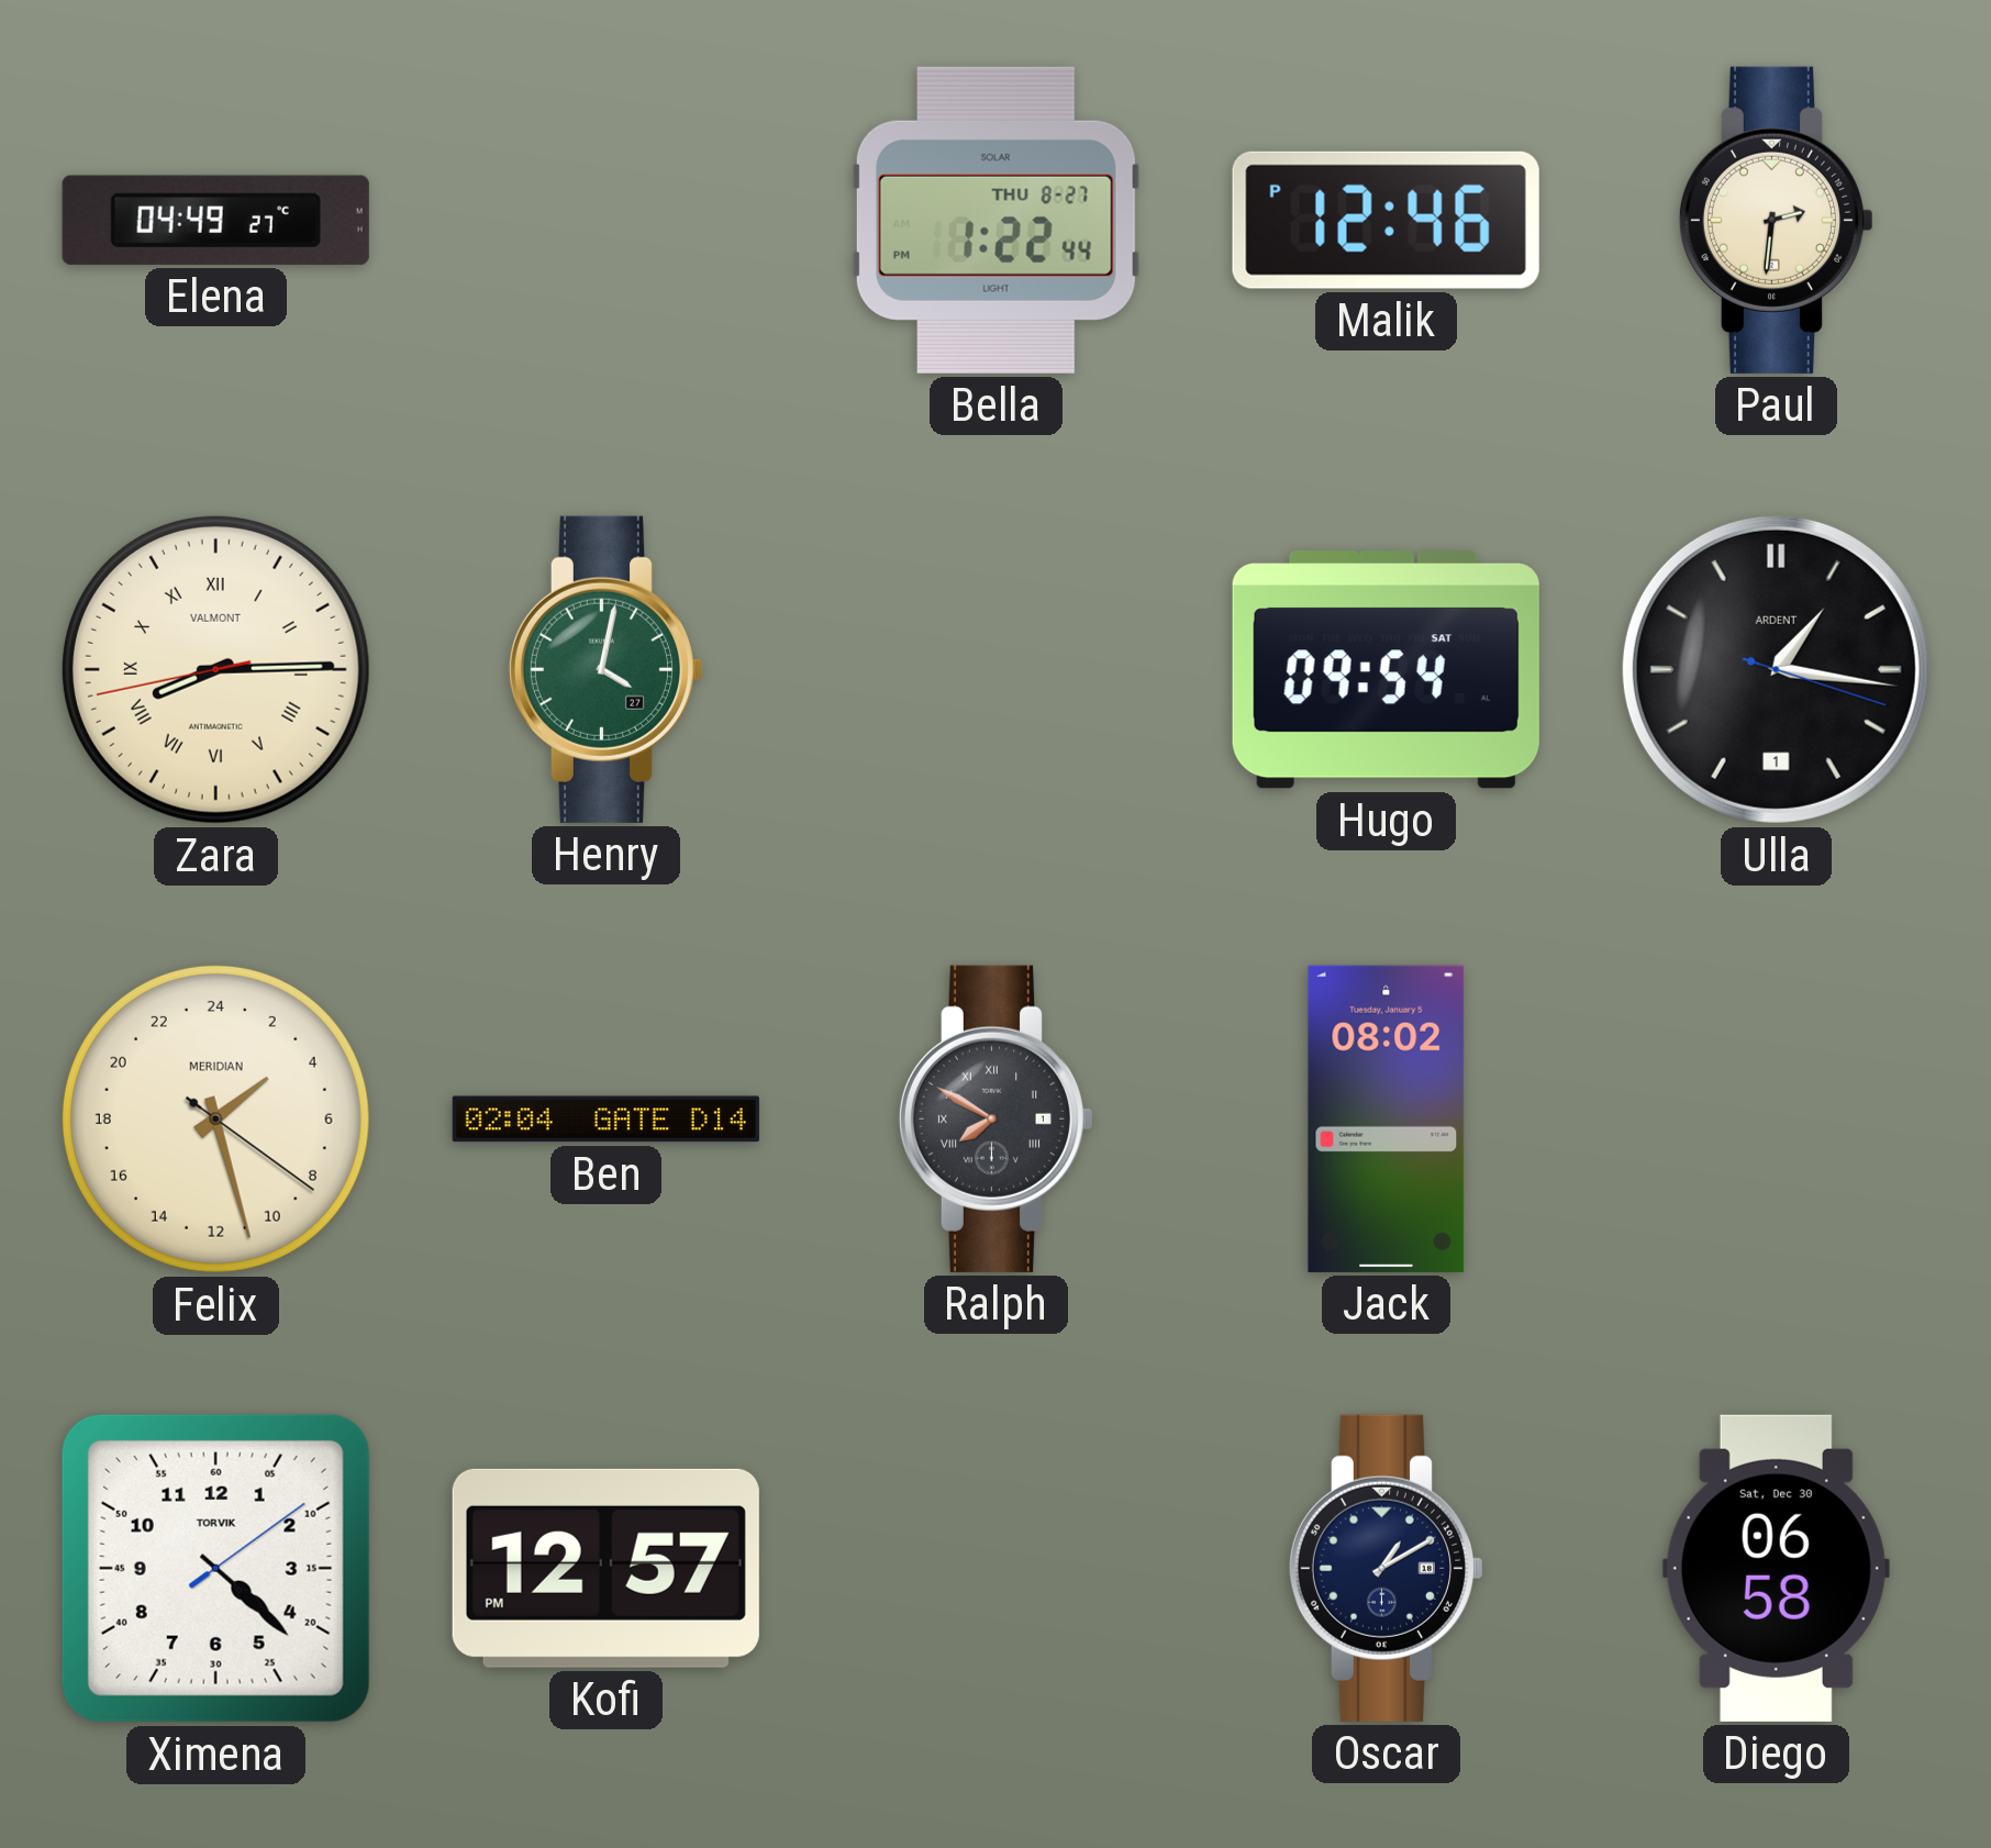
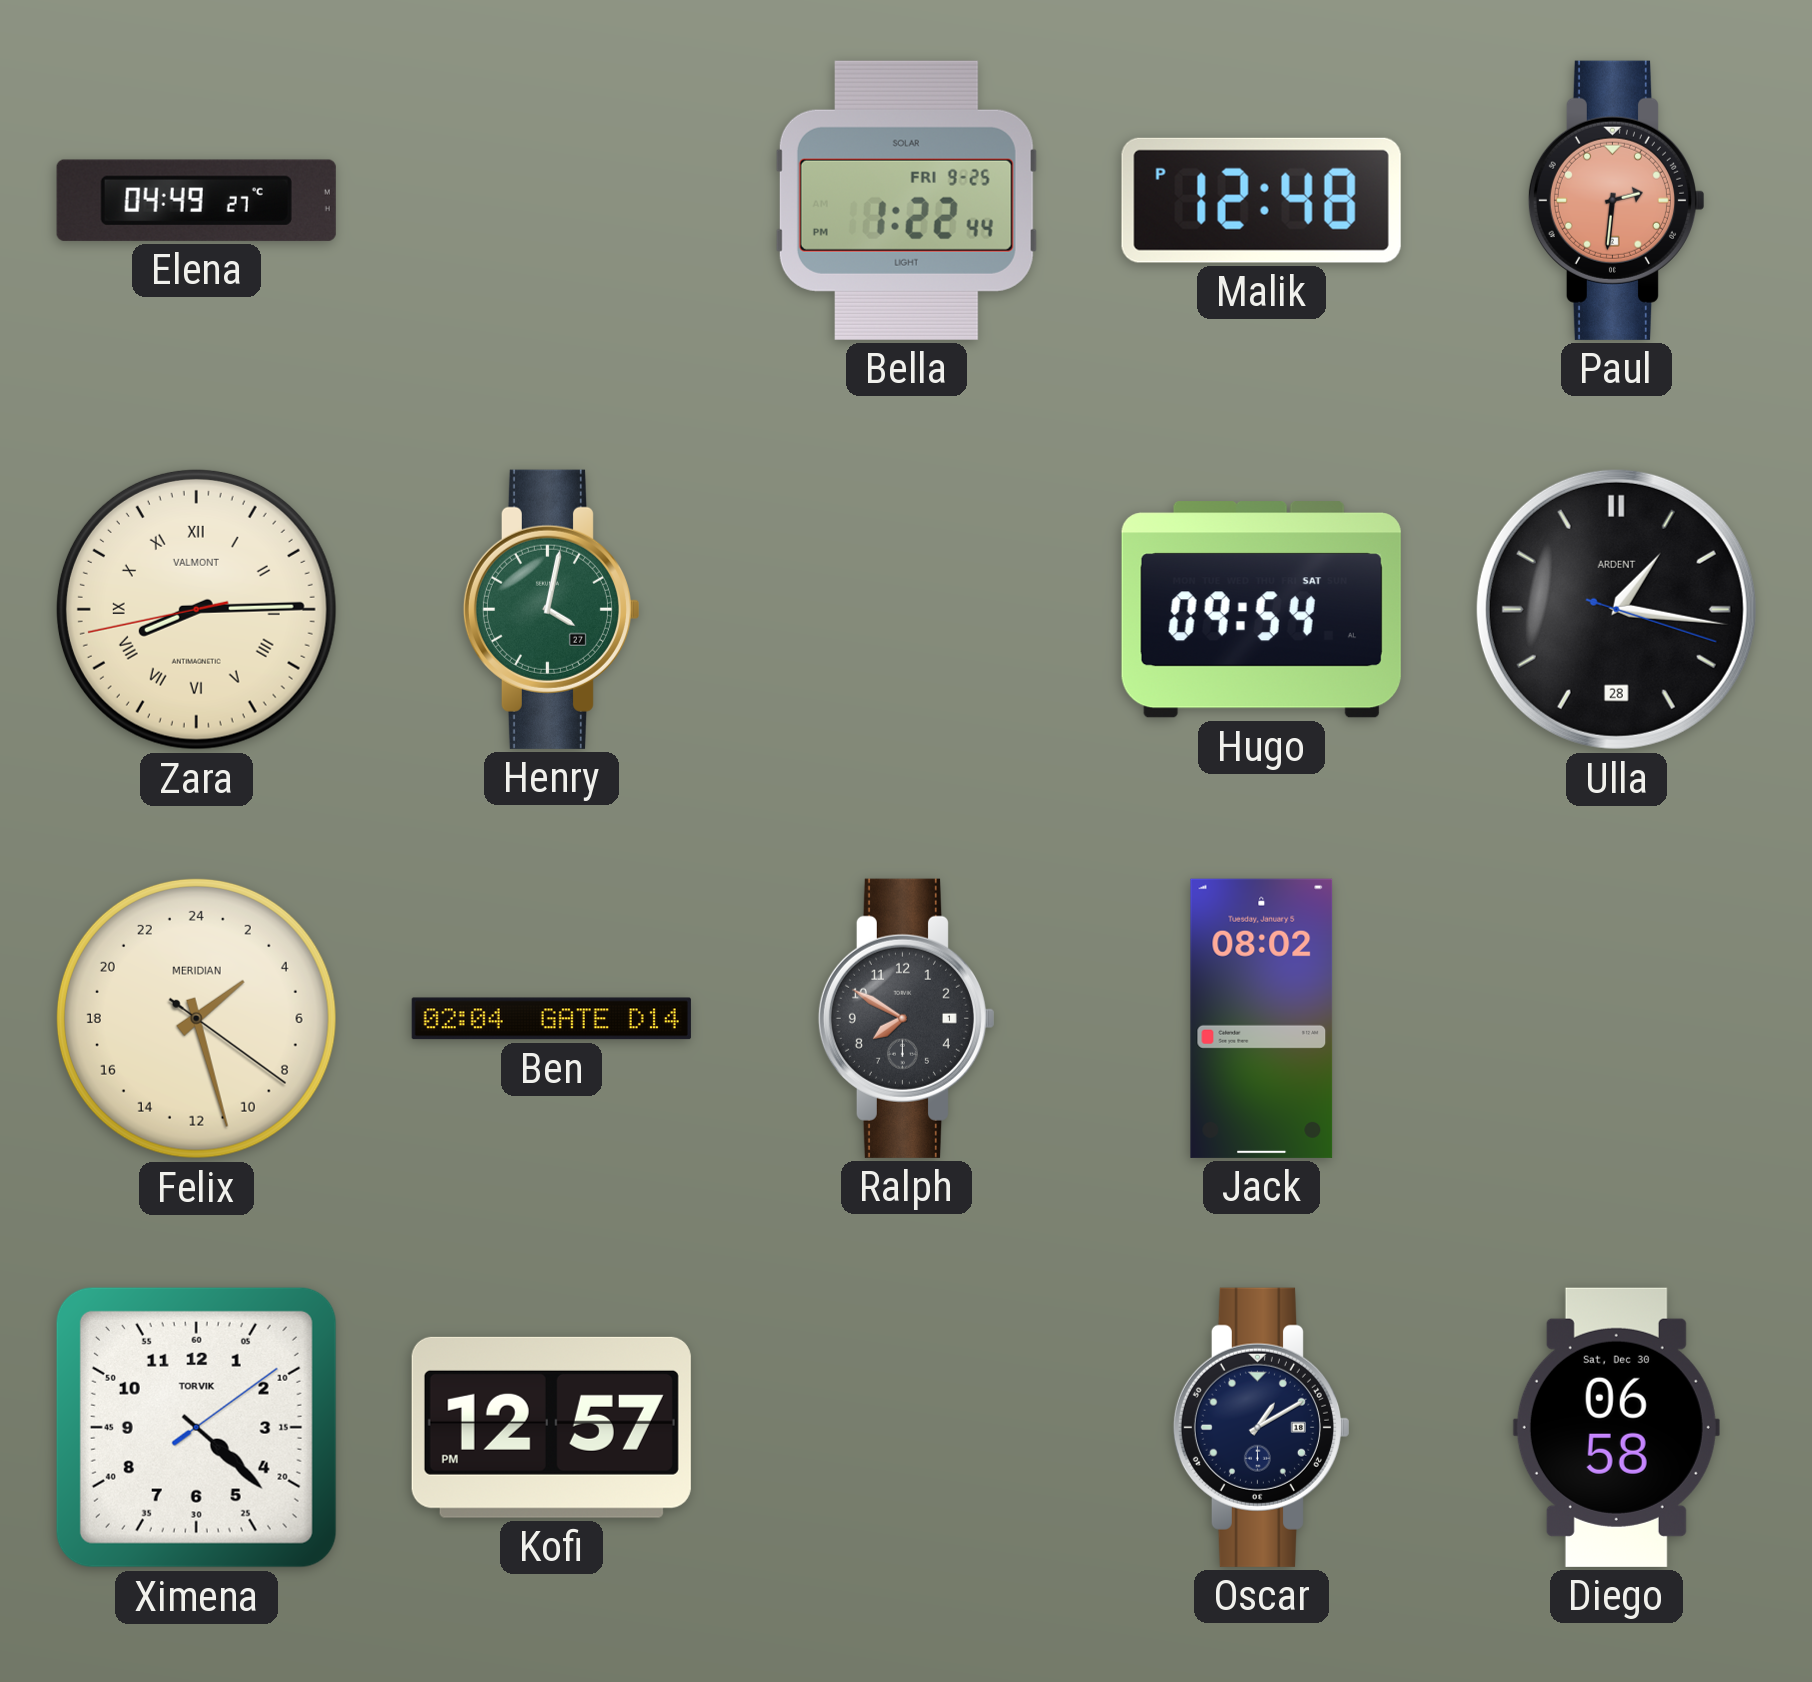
Bella date: THU 8-27 -> FRI 9-25 (906, 200)
Malik: 12:46 -> 12:48 (1261, 200)
Paul dial: cream -> salmon (1616, 200)
Ulla date: 1 -> 28 (1616, 609)
Ralph numerals: Roman -> Arabic (906, 1018)
